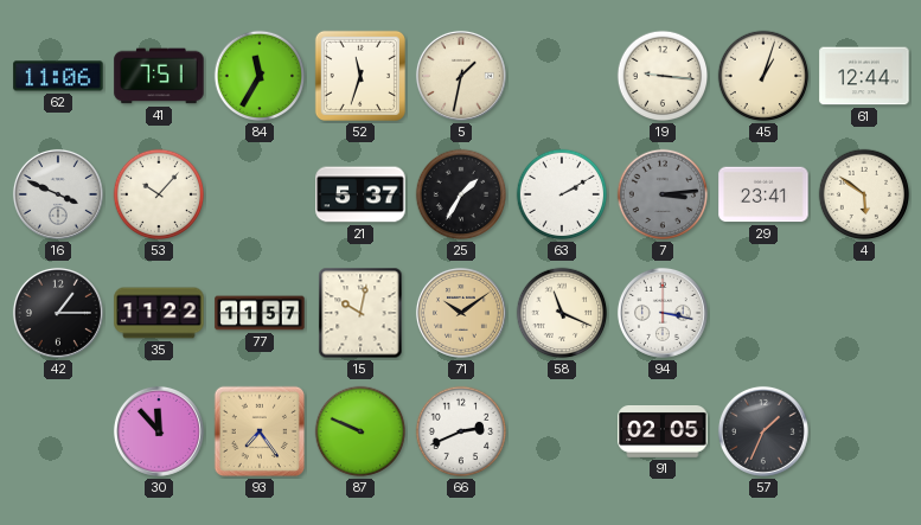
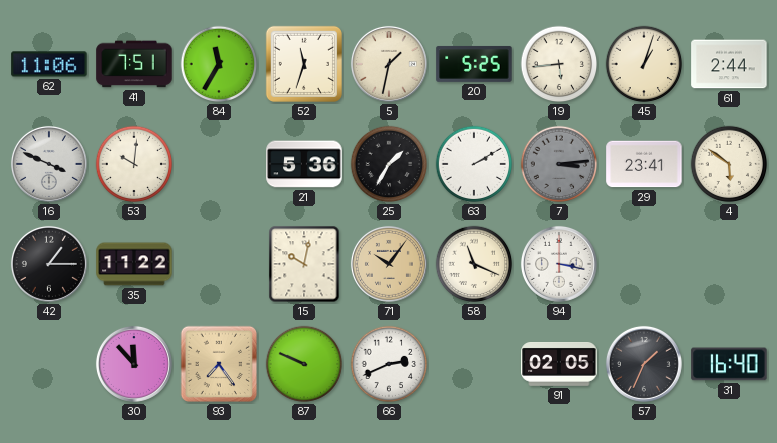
20: none -> 5:25 (474, 64)
19: 9:16 -> 5:44 (559, 64)
61: 12:44 -> 2:44 (729, 64)
53: 10:07 -> 10:01 (134, 164)
21: 5:37 -> 5:36 (304, 164)
77: 11:57 -> none (260, 313)
71: 10:09 -> 10:06 (389, 264)
31: none -> 16:40 (729, 364)
